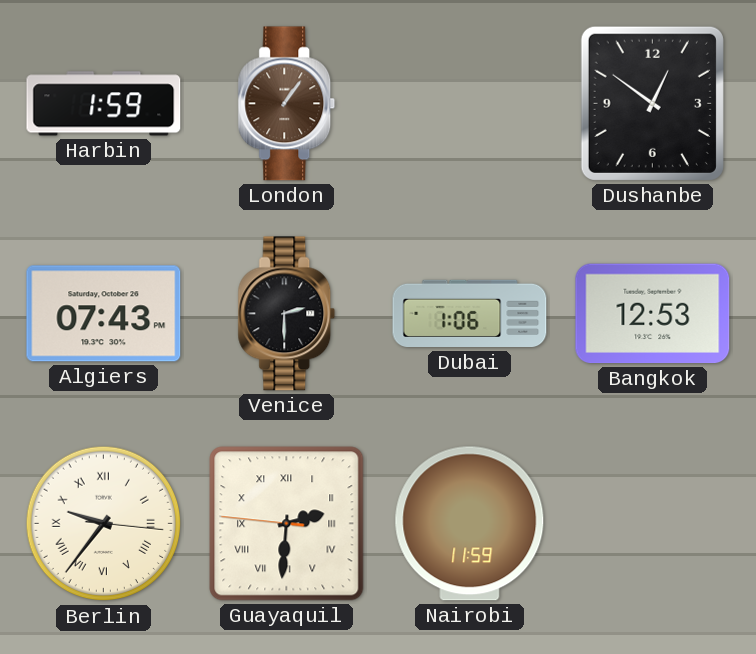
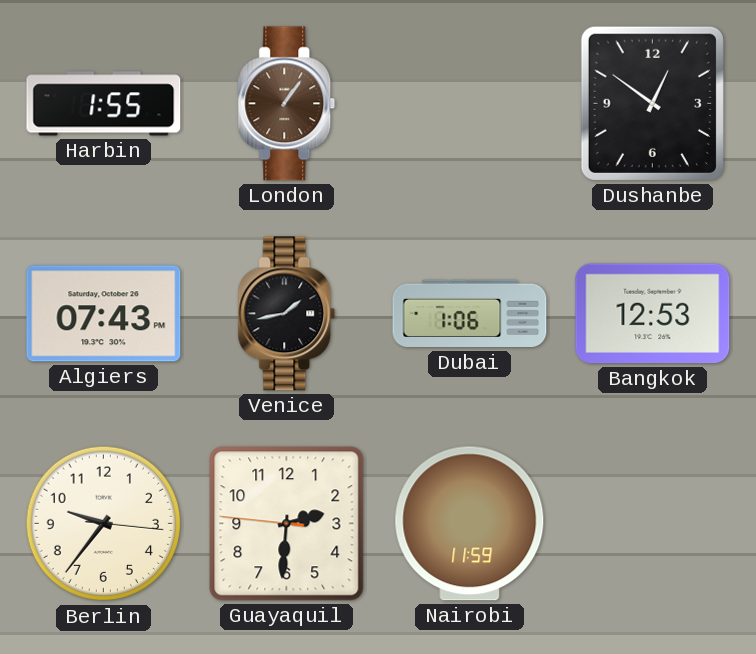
Harbin: 1:59 -> 1:55 (104, 104)
Venice: 2:30 -> 1:43 (287, 314)
Berlin numerals: Roman -> Arabic (104, 524)
Guayaquil numerals: Roman -> Arabic (287, 524)
